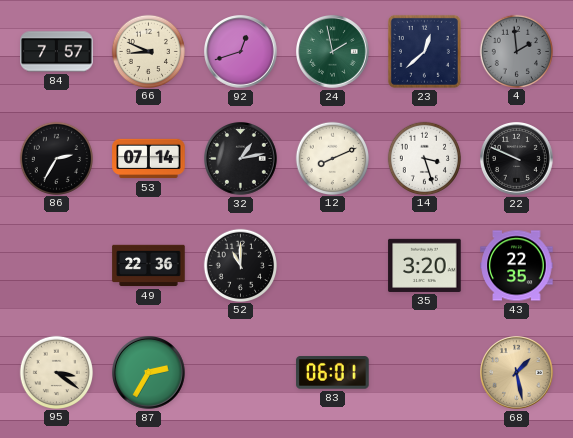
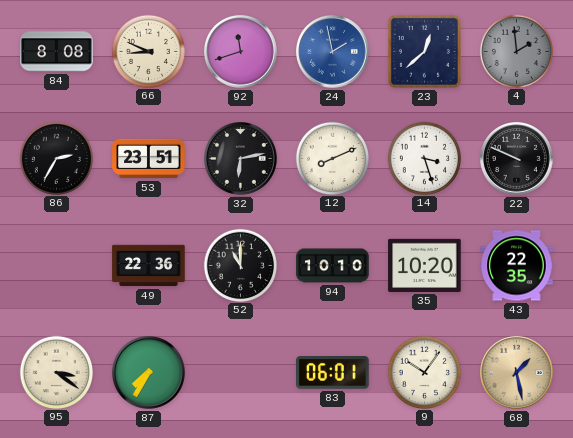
84: 7:57 -> 8:08 (57, 52)
92: 12:42 -> 11:42 (241, 52)
24 dial: green -> blue (333, 52)
53: 07:14 -> 23:51 (149, 159)
32: 1:13 -> 6:13 (241, 159)
94: none -> 10:10 (333, 266)
35: 3:20 -> 10:20 (425, 265)
87: 2:35 -> 7:35 (149, 373)
9: none -> 10:06 (424, 372)
